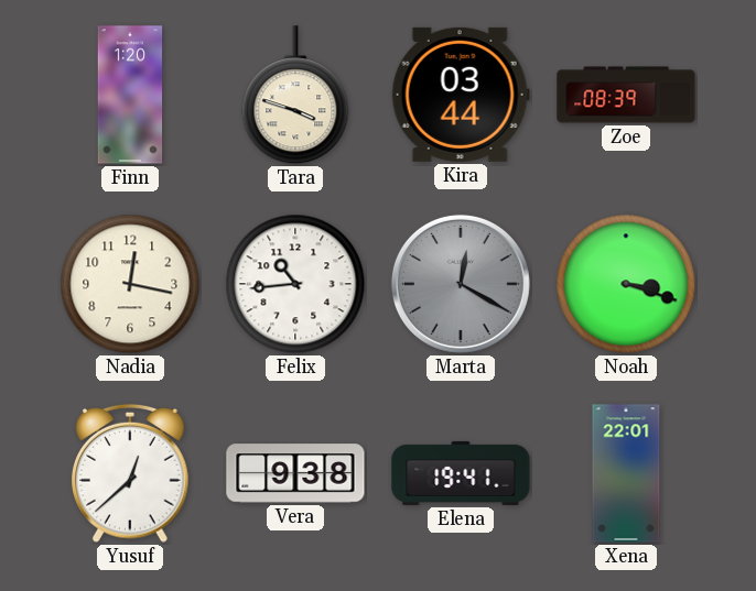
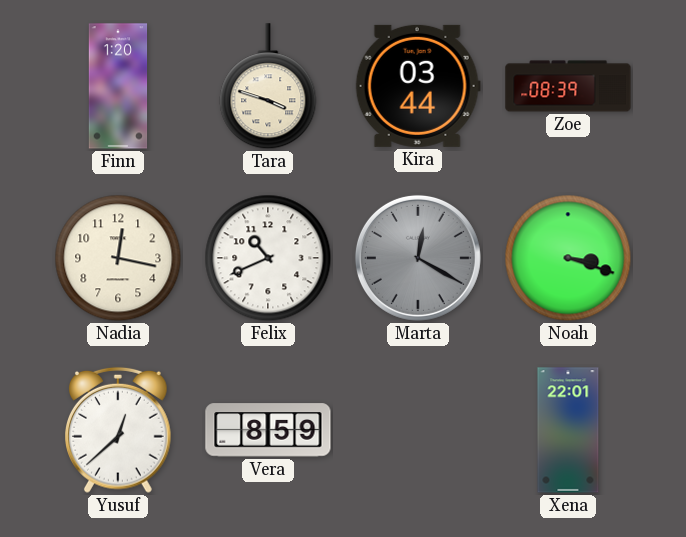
Felix: 10:44 -> 10:41 (268, 258)
Vera: 9:38 -> 8:59 (268, 430)
Elena: 19:41 -> none (461, 473)
